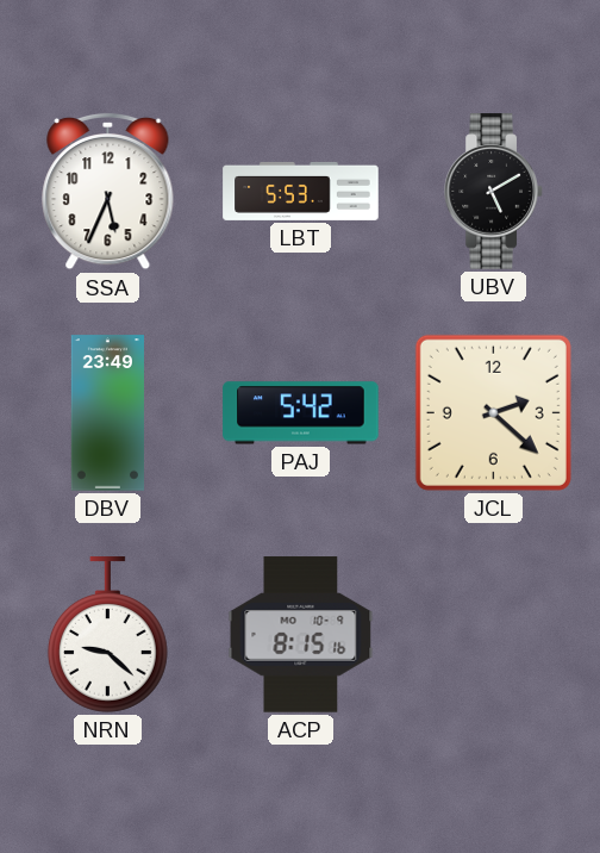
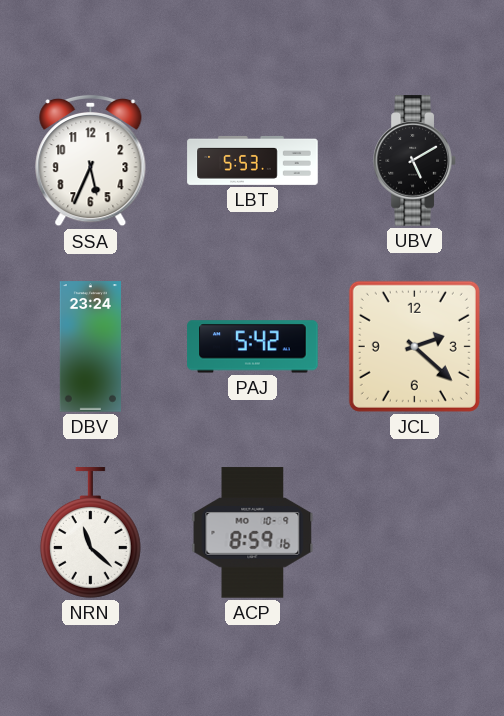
DBV: 23:49 -> 23:24 (90, 347)
NRN: 9:22 -> 11:22 (90, 533)
ACP: 8:15 -> 8:59 (253, 533)
